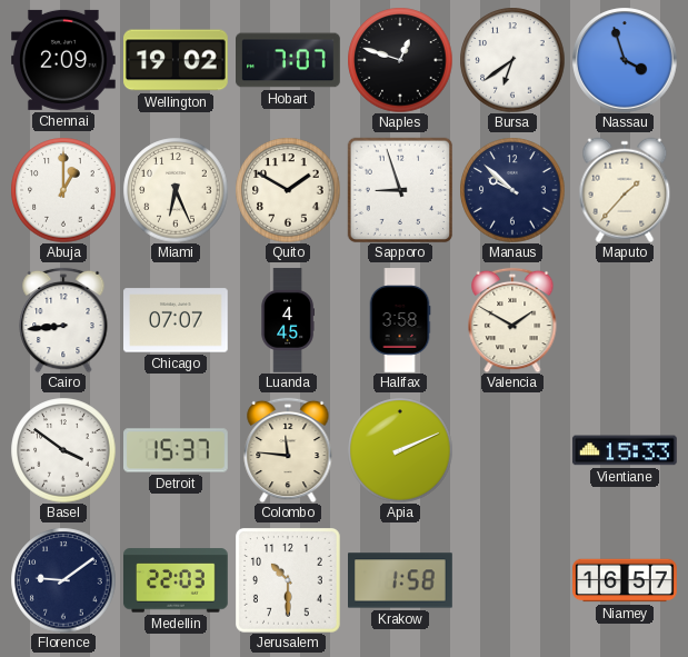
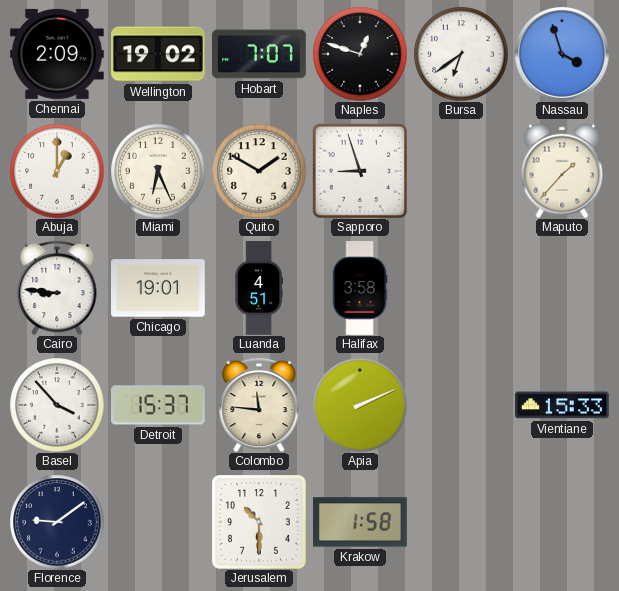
Manaus: 9:52 -> none (512, 190)
Cairo: 8:44 -> 8:46 (57, 288)
Chicago: 07:07 -> 19:01 (159, 288)
Luanda: 4:45 -> 4:51 (258, 288)
Valencia: 1:50 -> none (512, 320)
Basel: 3:51 -> 3:53 (57, 405)
Medellin: 22:03 -> none (177, 580)
Niamey: 16:57 -> none (625, 580)
